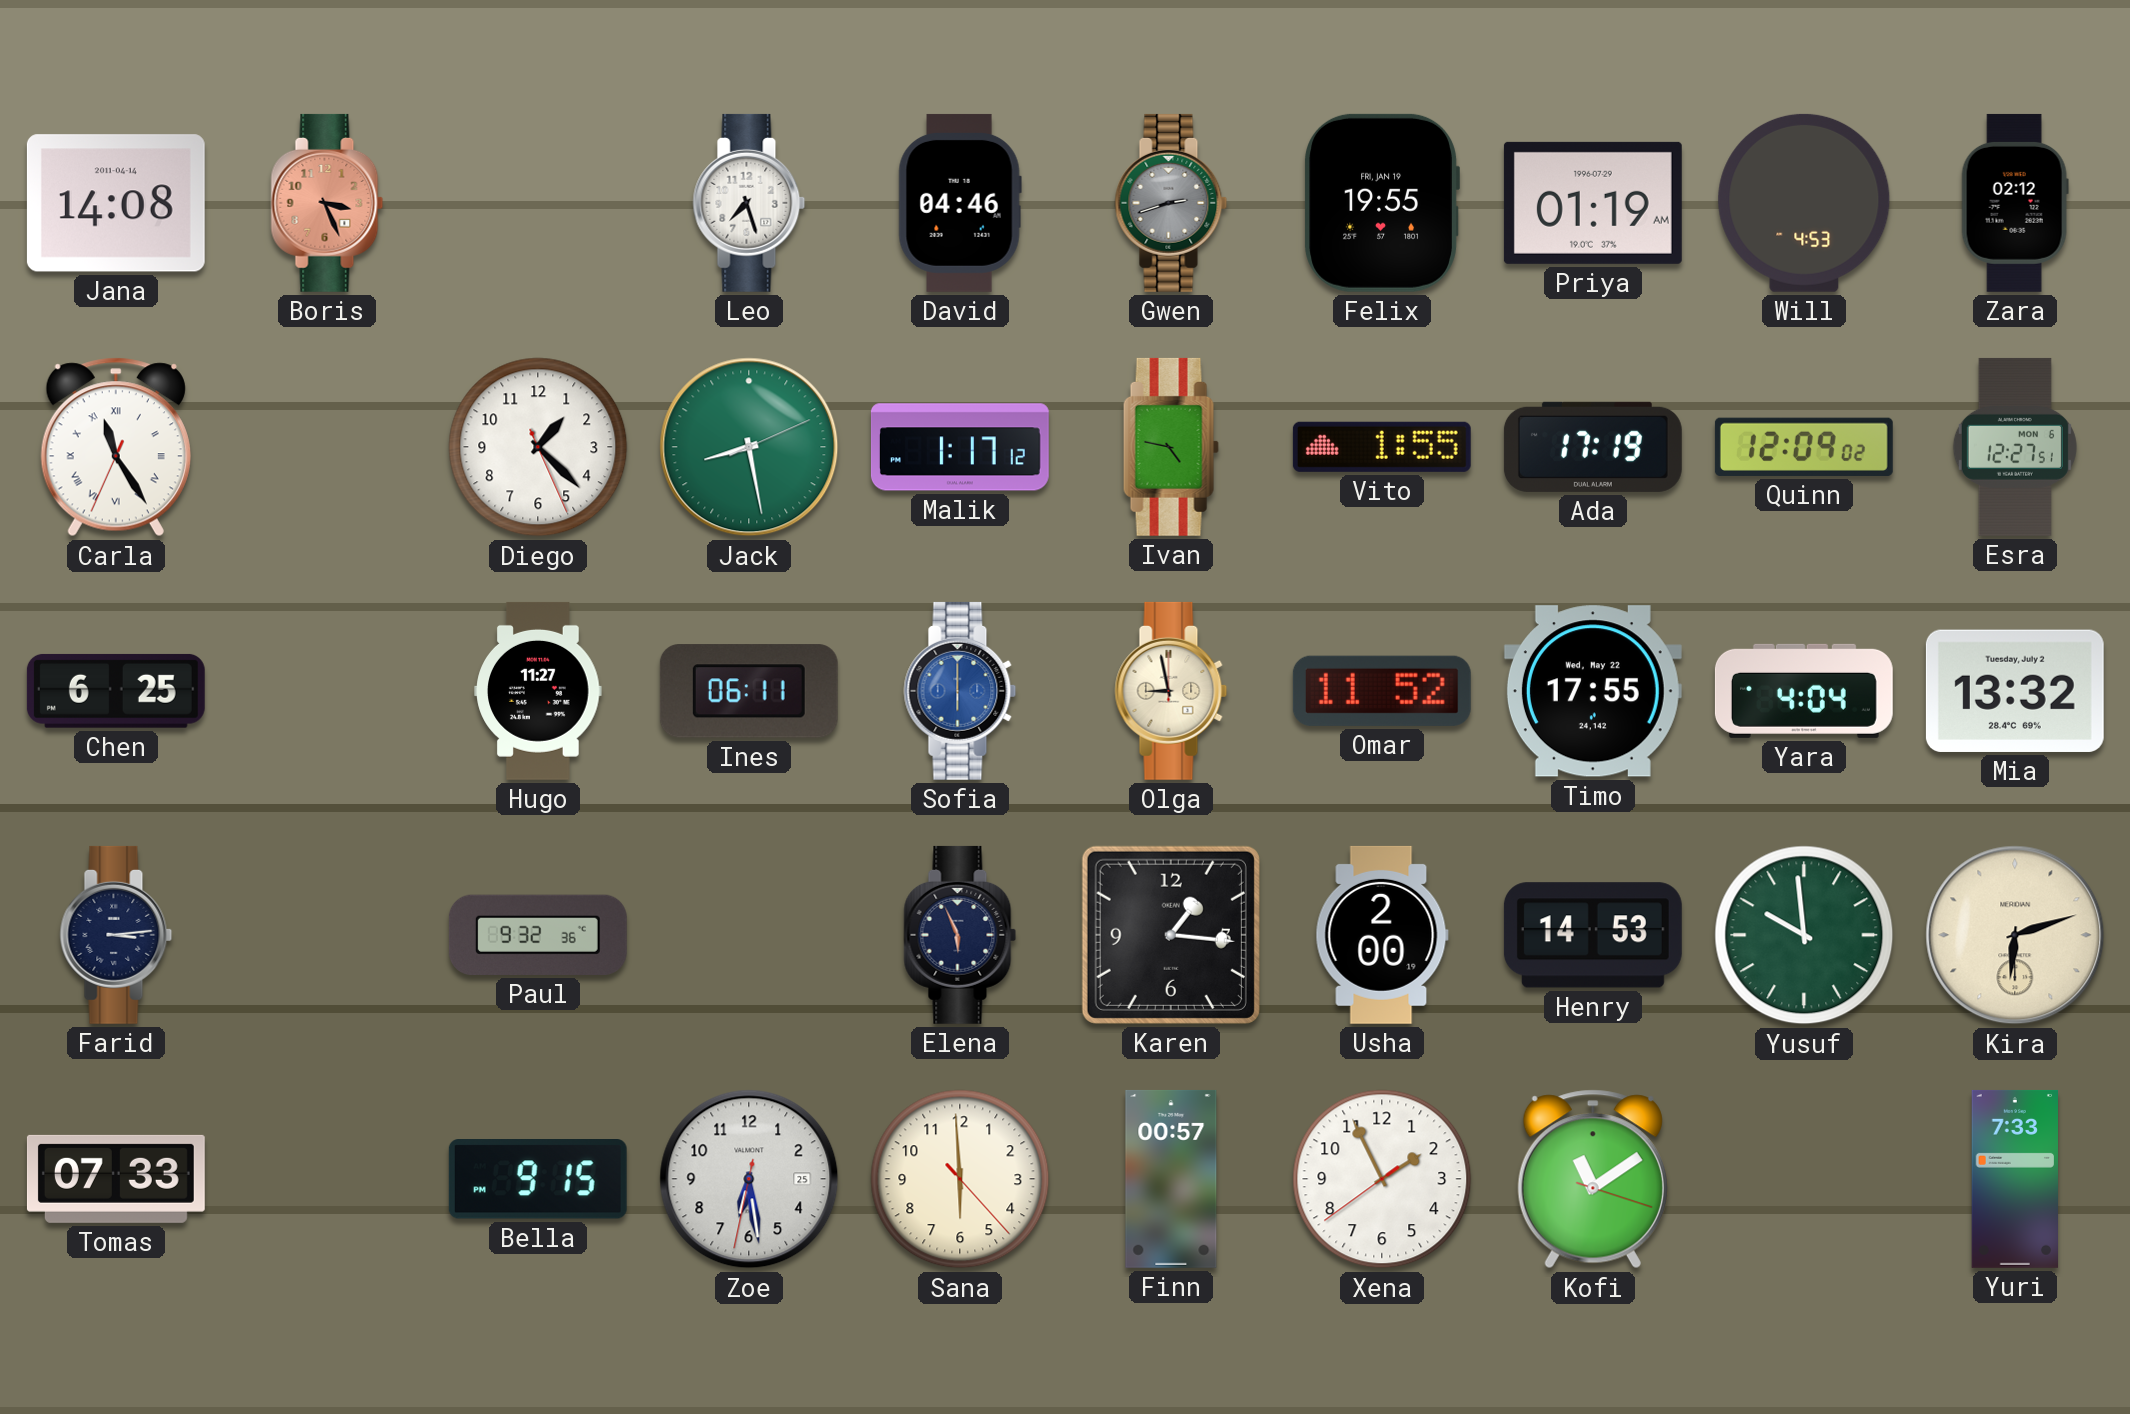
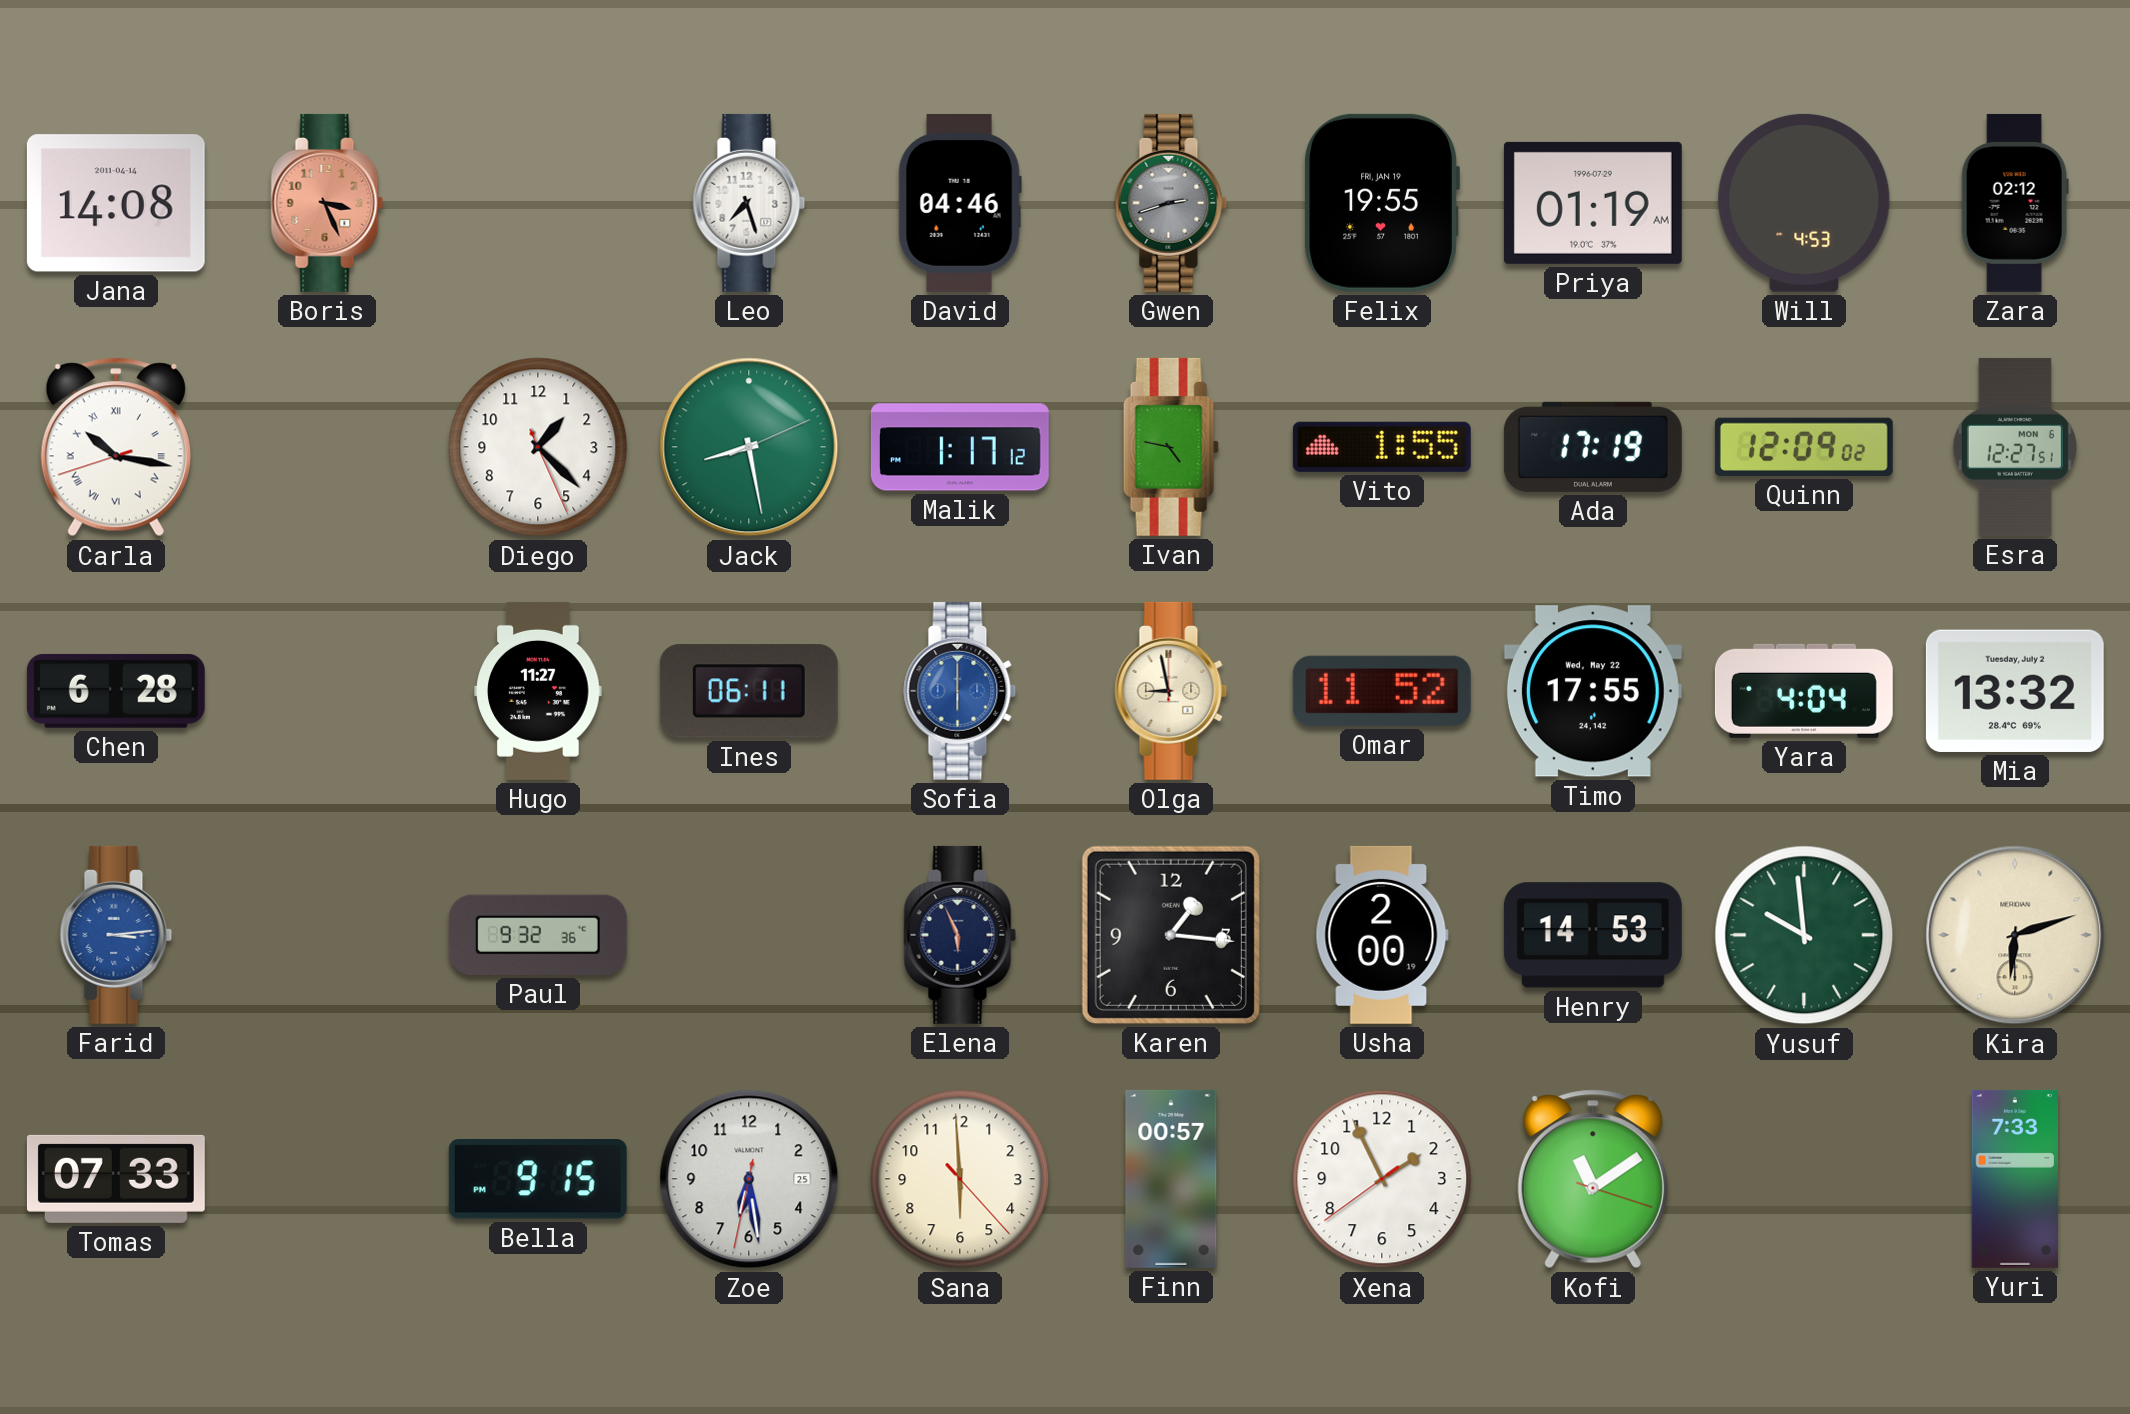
Carla: 11:24 -> 10:16 (116, 447)
Chen: 6:25 -> 6:28 (116, 691)
Farid dial: navy -> blue (116, 935)
